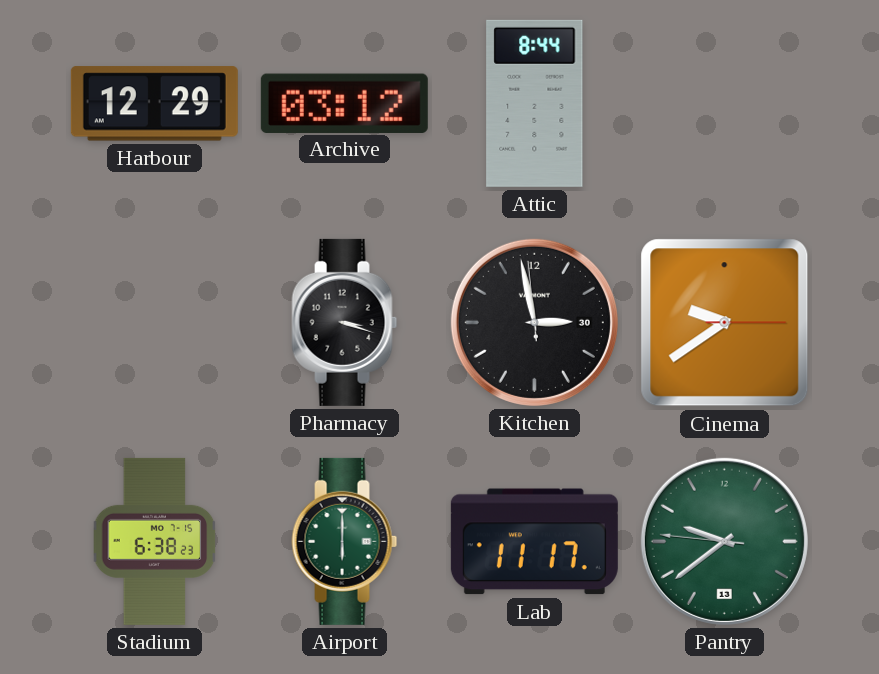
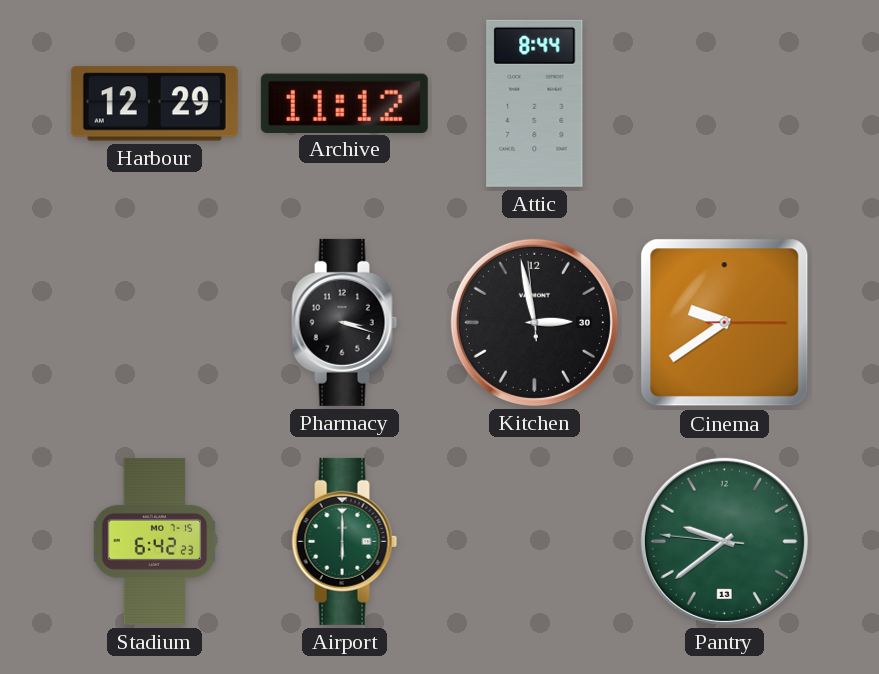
Archive: 03:12 -> 11:12 (344, 103)
Stadium: 6:38 -> 6:42 (155, 541)
Lab: 11:17 -> none (534, 542)
